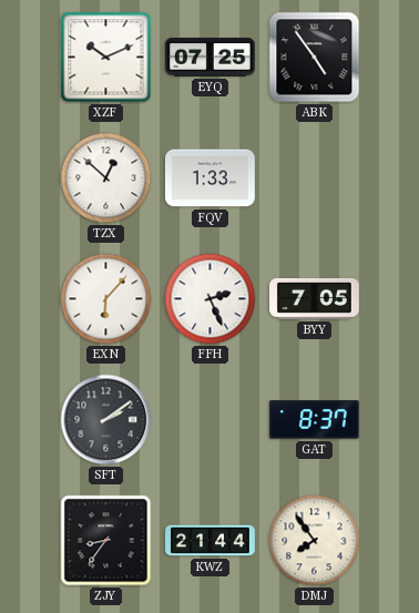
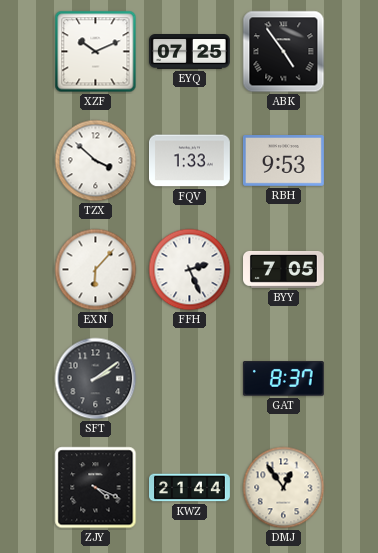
TZX: 12:52 -> 3:52 (96, 161)
RBH: none -> 9:53 (283, 161)
ZJY: 8:36 -> 4:19 (96, 488)
DMJ: 7:54 -> 12:54 (284, 488)
